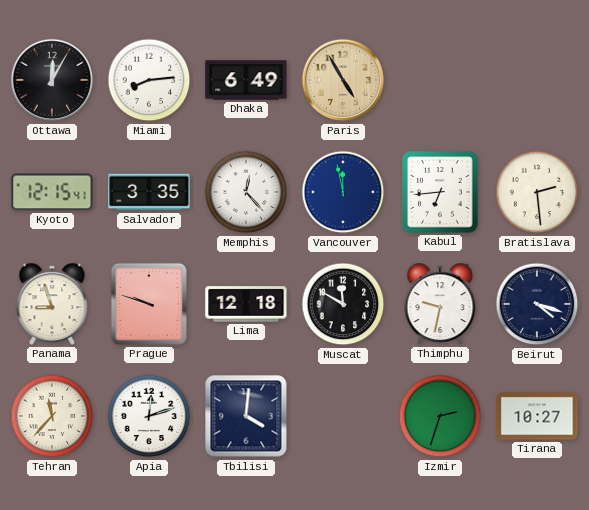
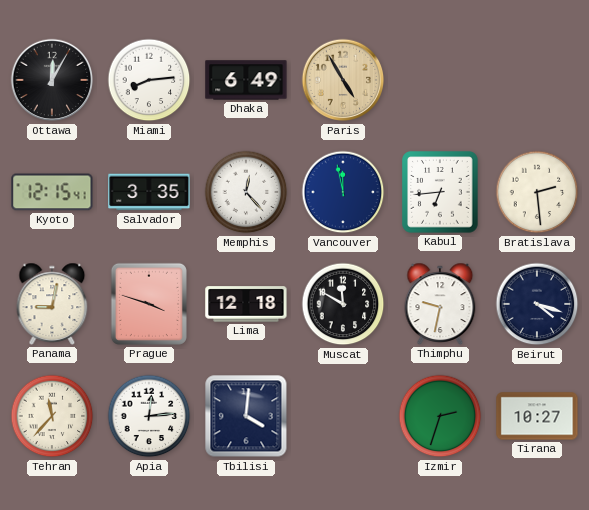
Panama: 8:57 -> 9:02 (52, 304)
Prague: 9:48 -> 3:48 (149, 304)
Apia: 12:12 -> 12:14 (149, 416)
